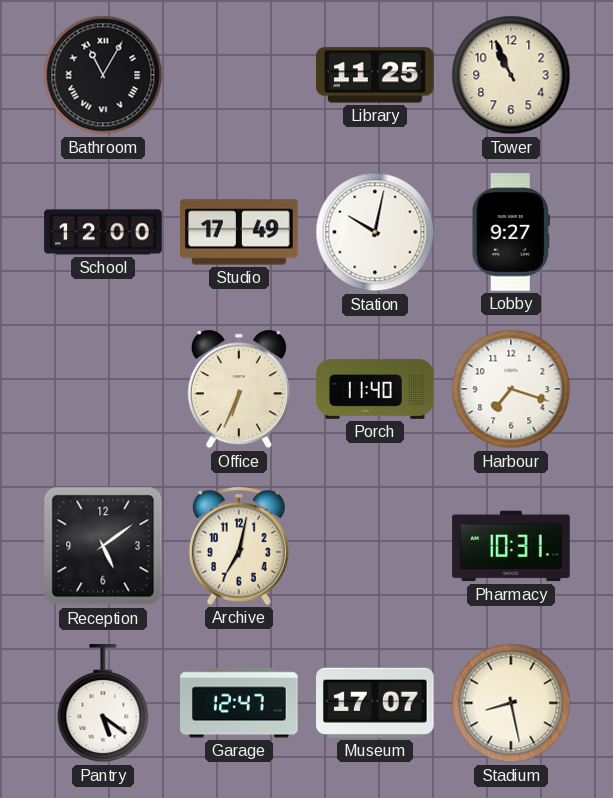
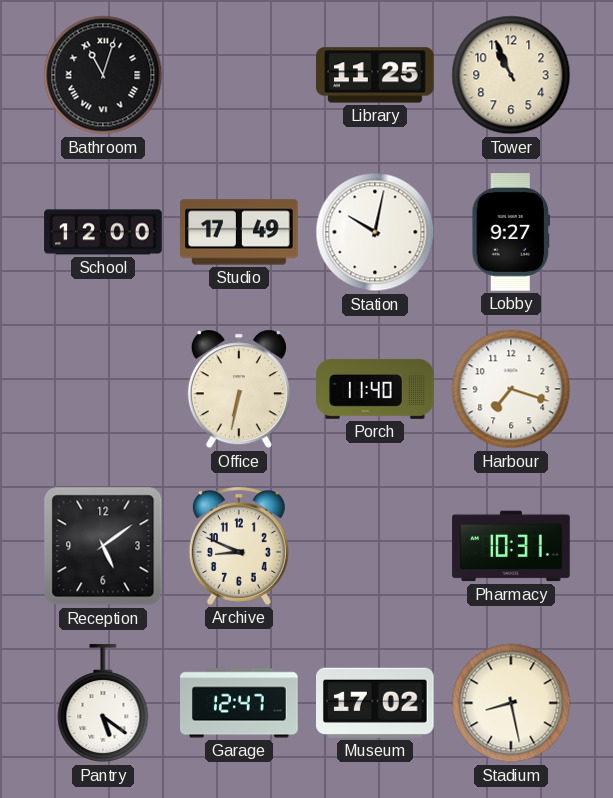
Bathroom: 11:05 -> 11:03 (103, 75)
Office: 6:34 -> 6:32 (239, 389)
Archive: 7:02 -> 8:49 (239, 546)
Museum: 17:07 -> 17:02 (376, 703)
